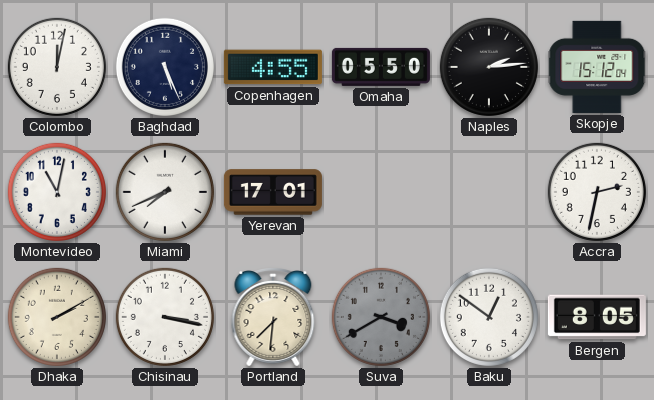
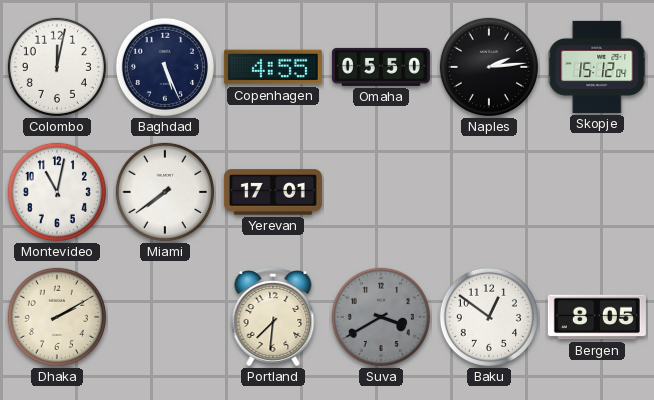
Miami: 7:41 -> 7:39 (165, 192)
Accra: 2:32 -> none (597, 192)
Chisinau: 3:17 -> none (165, 317)
